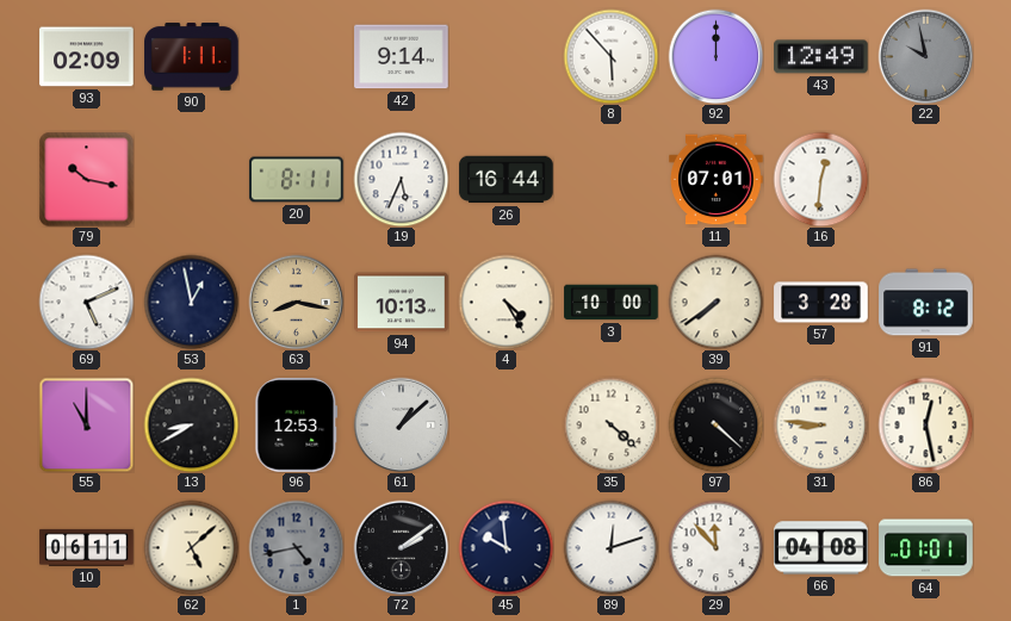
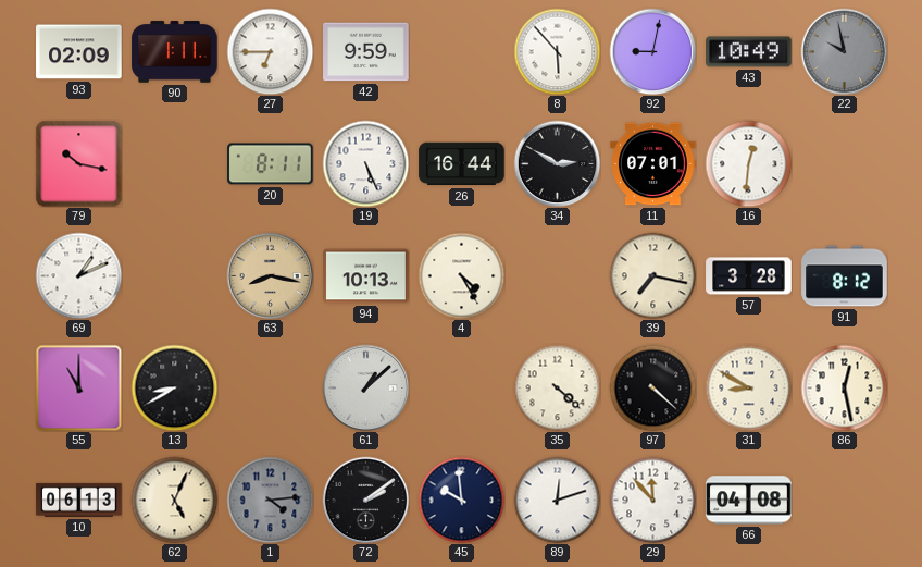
27: none -> 6:45 (270, 51)
42: 9:14 -> 9:59 (366, 52)
92: 12:00 -> 9:02 (652, 51)
43: 12:49 -> 10:49 (749, 52)
19: 5:34 -> 5:26 (365, 163)
34: none -> 2:50 (557, 163)
69: 5:11 -> 1:11 (78, 275)
53: 12:58 -> none (191, 302)
3: 10:00 -> none (612, 303)
39: 7:39 -> 7:17 (652, 275)
96: 12:53 -> none (297, 426)
31: 8:46 -> 8:50 (748, 387)
10: 06:11 -> 06:13 (79, 500)
62: 5:08 -> 5:04 (174, 500)
1: 4:43 -> 4:14 (270, 500)
64: 01:01 -> none (926, 548)
